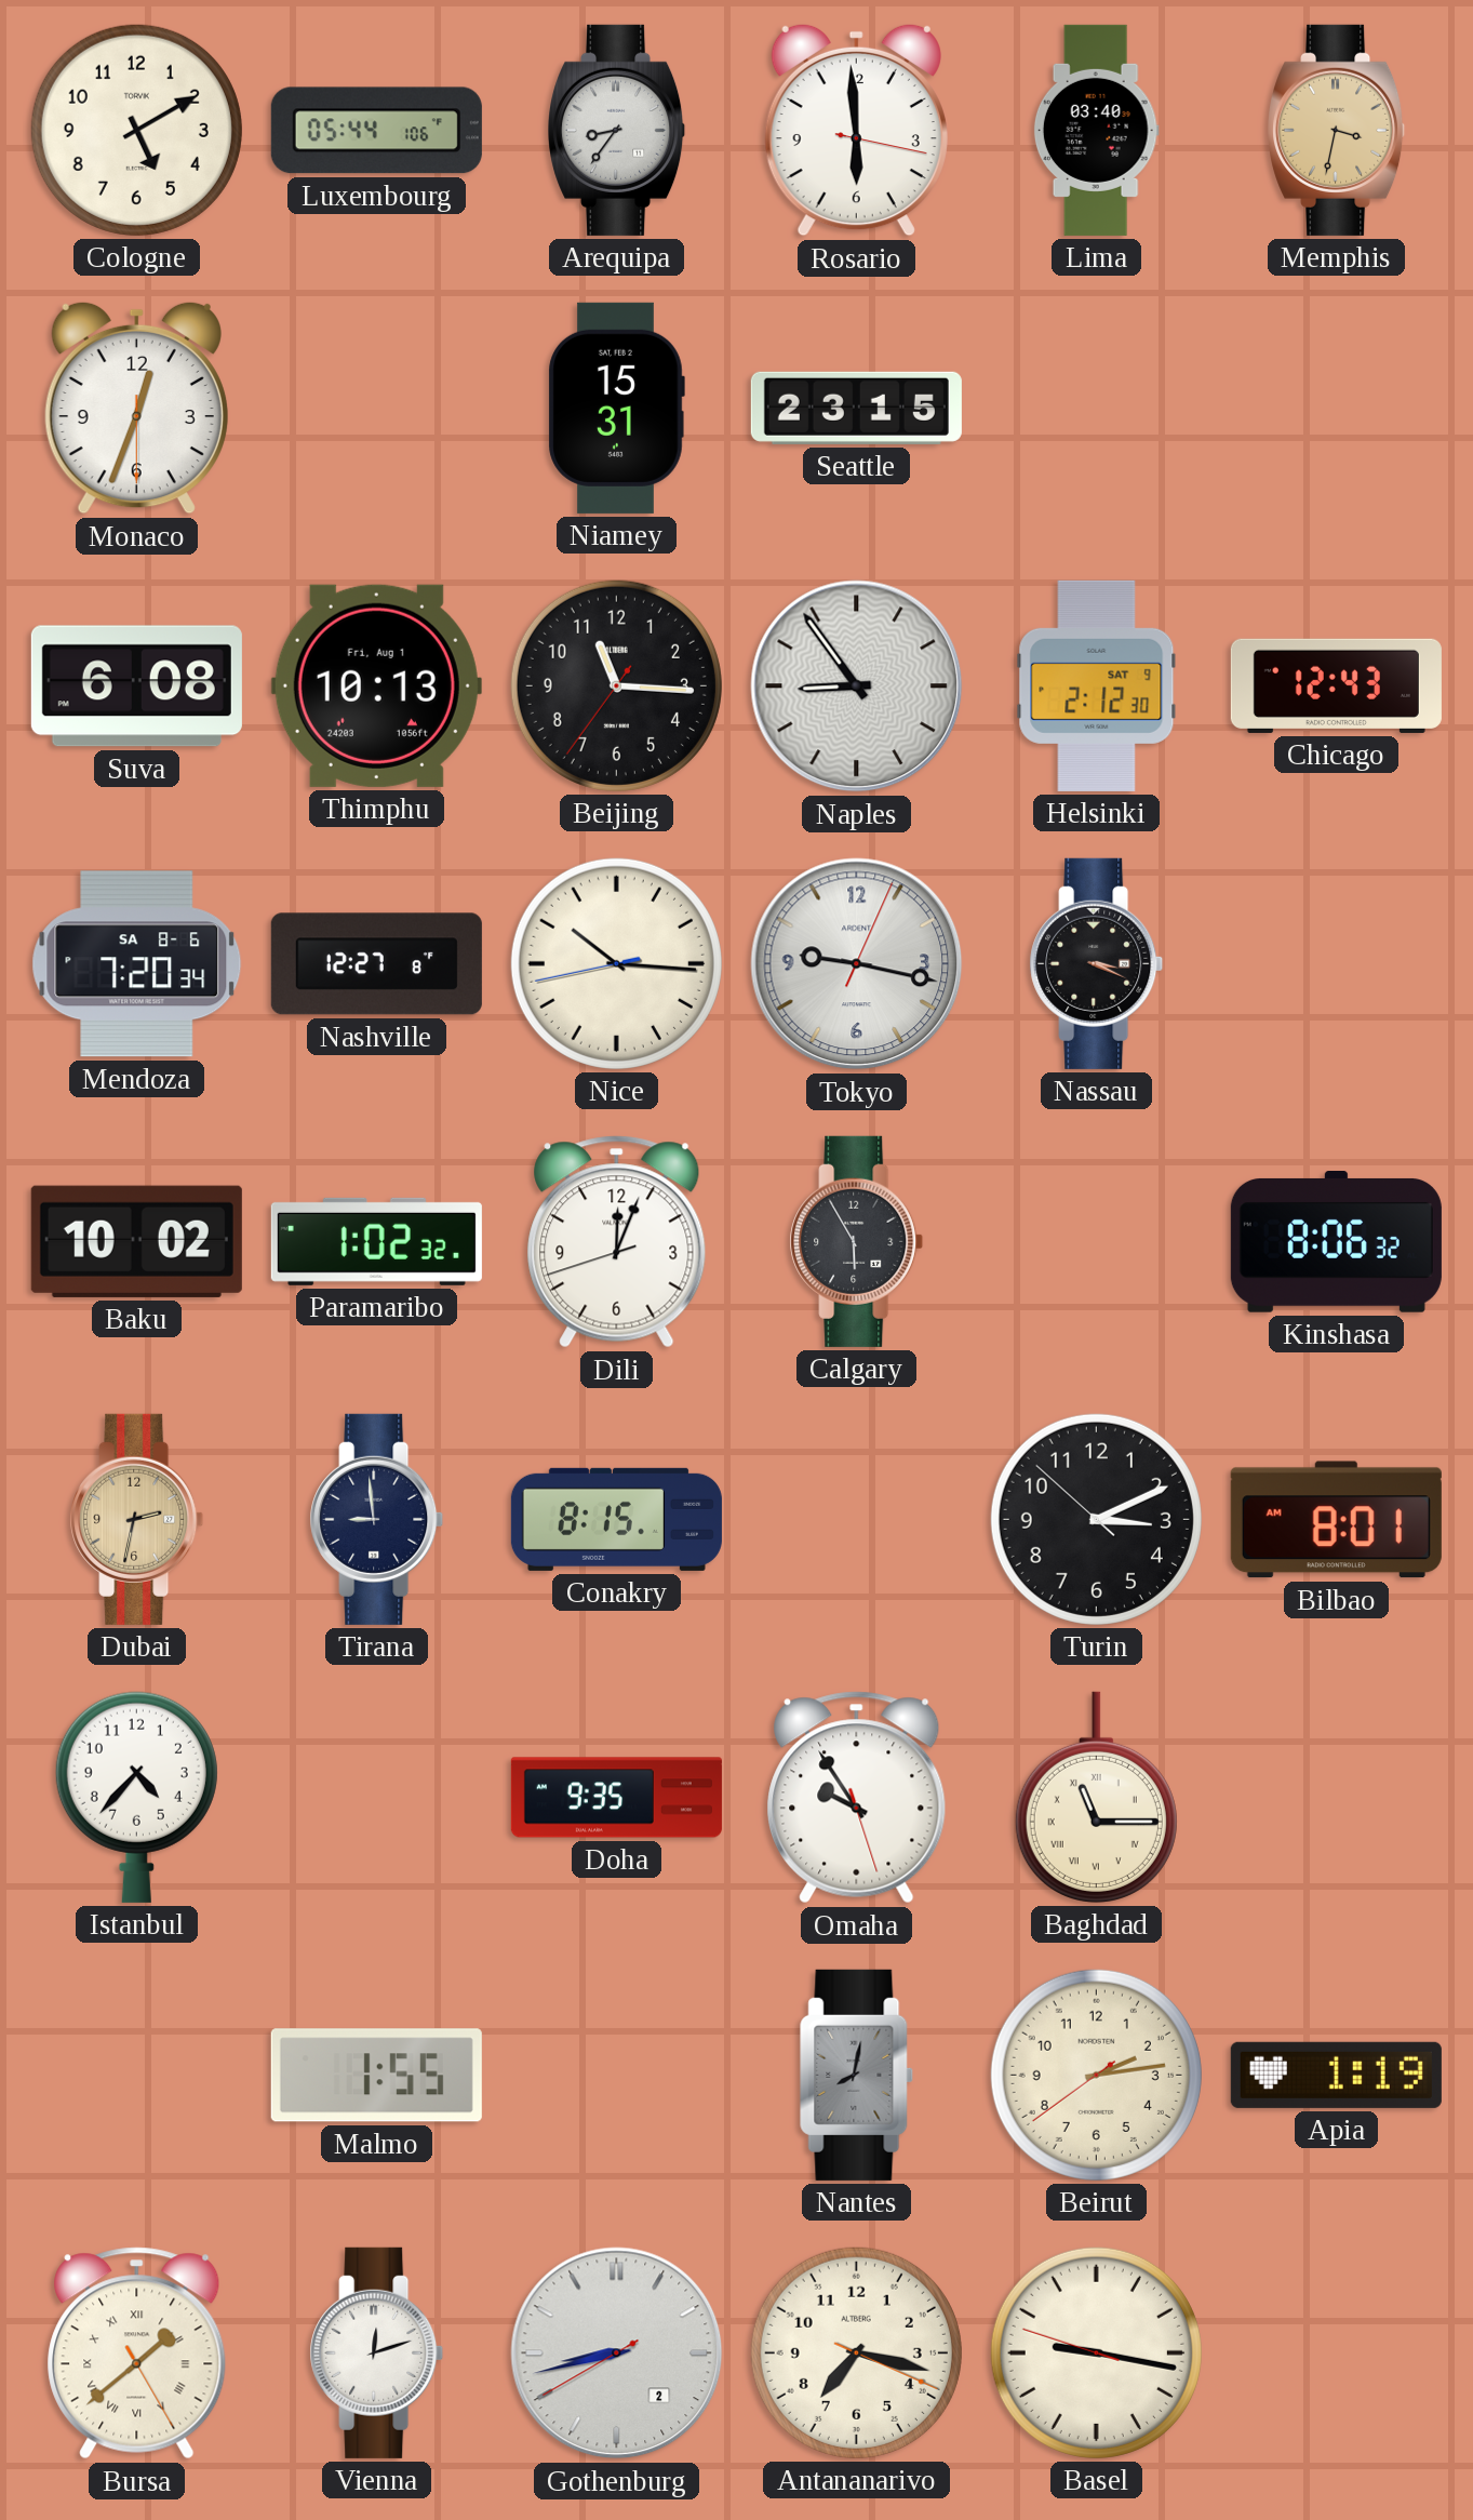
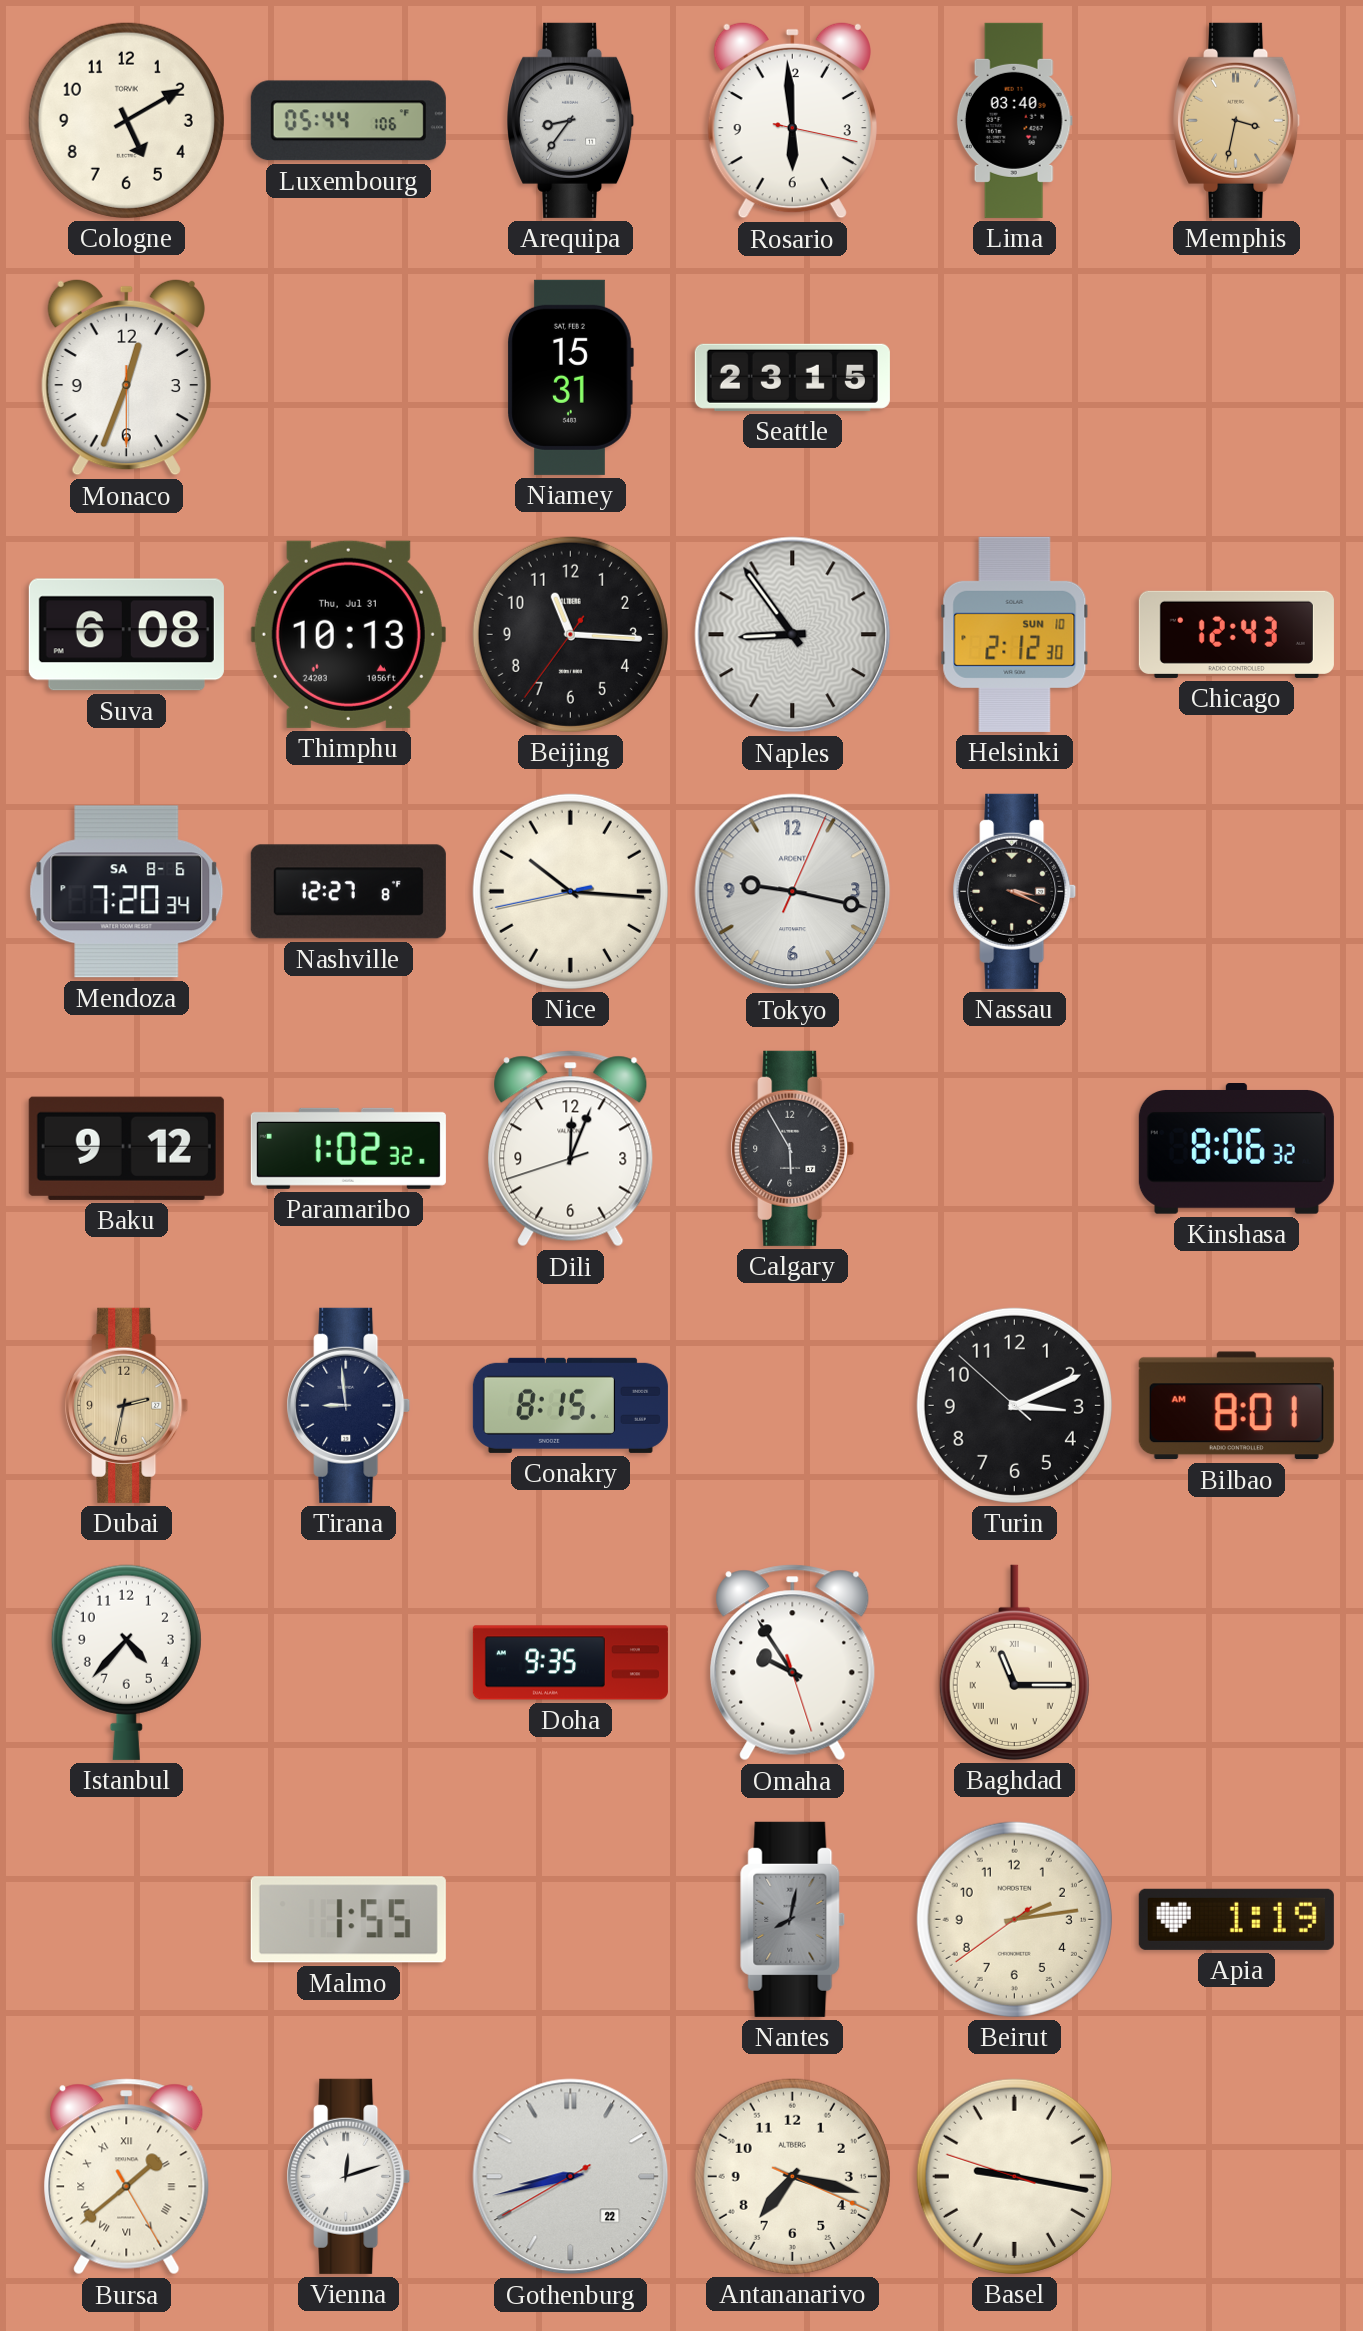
Thimphu date: Fri, Aug 1 -> Thu, Jul 31 (348, 634)
Helsinki date: SAT 9 -> SUN 10 (1015, 634)
Baku: 10:02 -> 9:12 (126, 1148)
Gothenburg date: 2 -> 22 (571, 2177)
